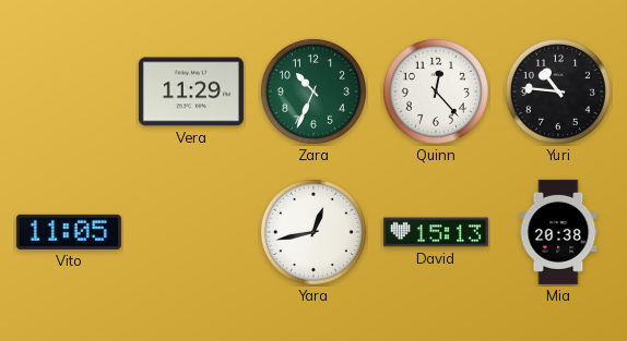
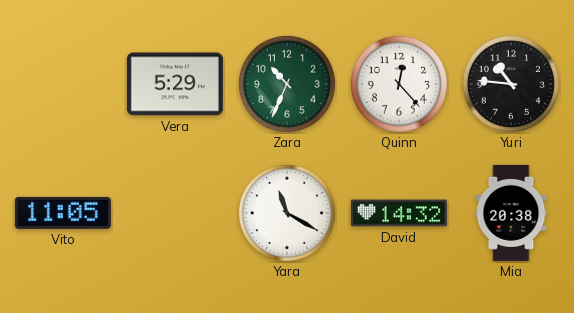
Vera: 11:29 -> 5:29 (175, 84)
Yara: 12:43 -> 11:20 (287, 213)
David: 15:13 -> 14:32 (399, 213)
